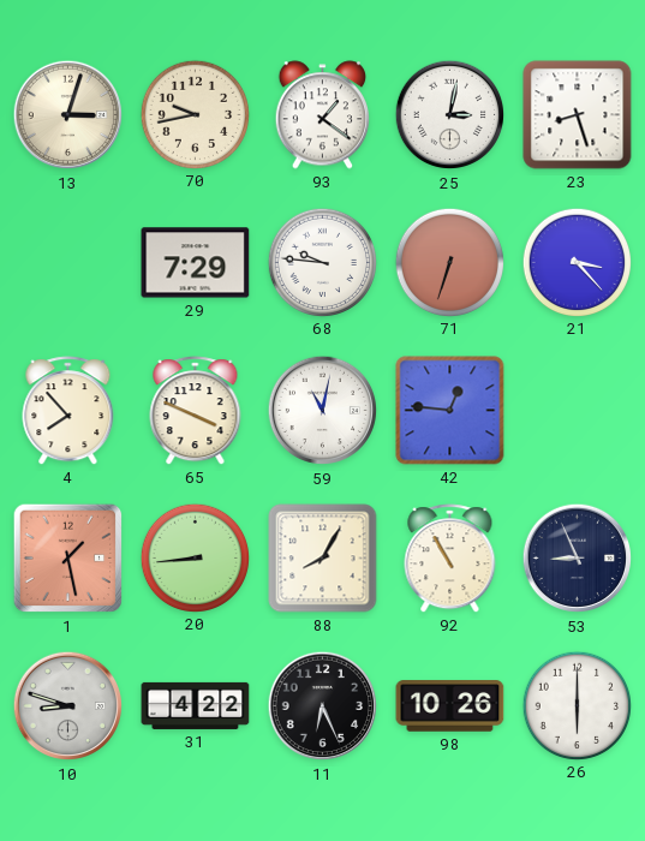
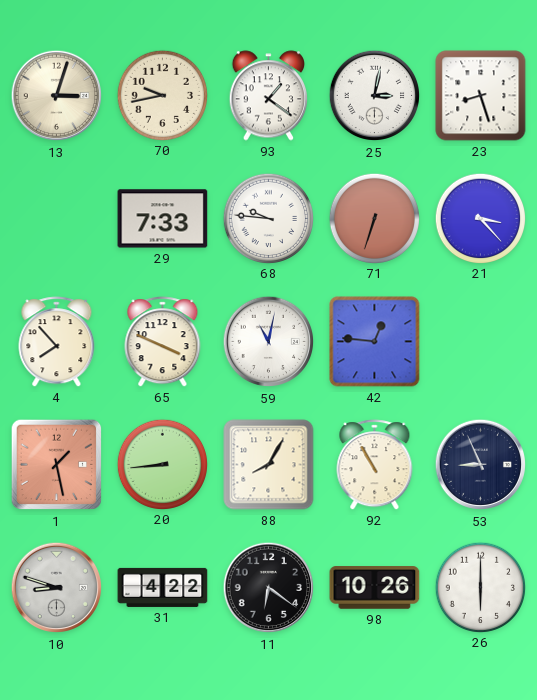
29: 7:29 -> 7:33 (163, 219)
11: 6:26 -> 6:21 (269, 588)
